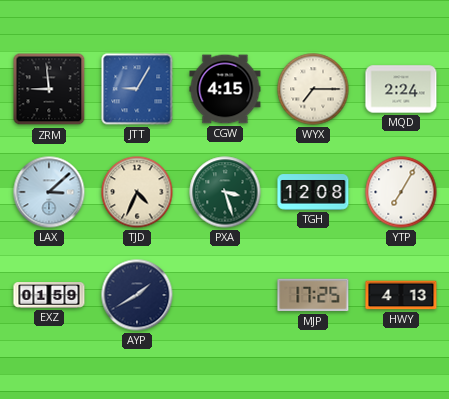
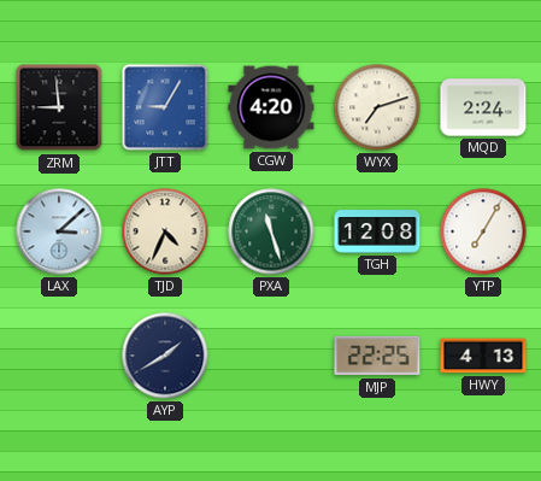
CGW: 4:15 -> 4:20 (271, 107)
WYX: 7:15 -> 7:12 (377, 107)
PXA: 3:27 -> 11:27 (271, 231)
EXZ: 01:59 -> none (49, 295)
MJP: 17:25 -> 22:25 (377, 356)
